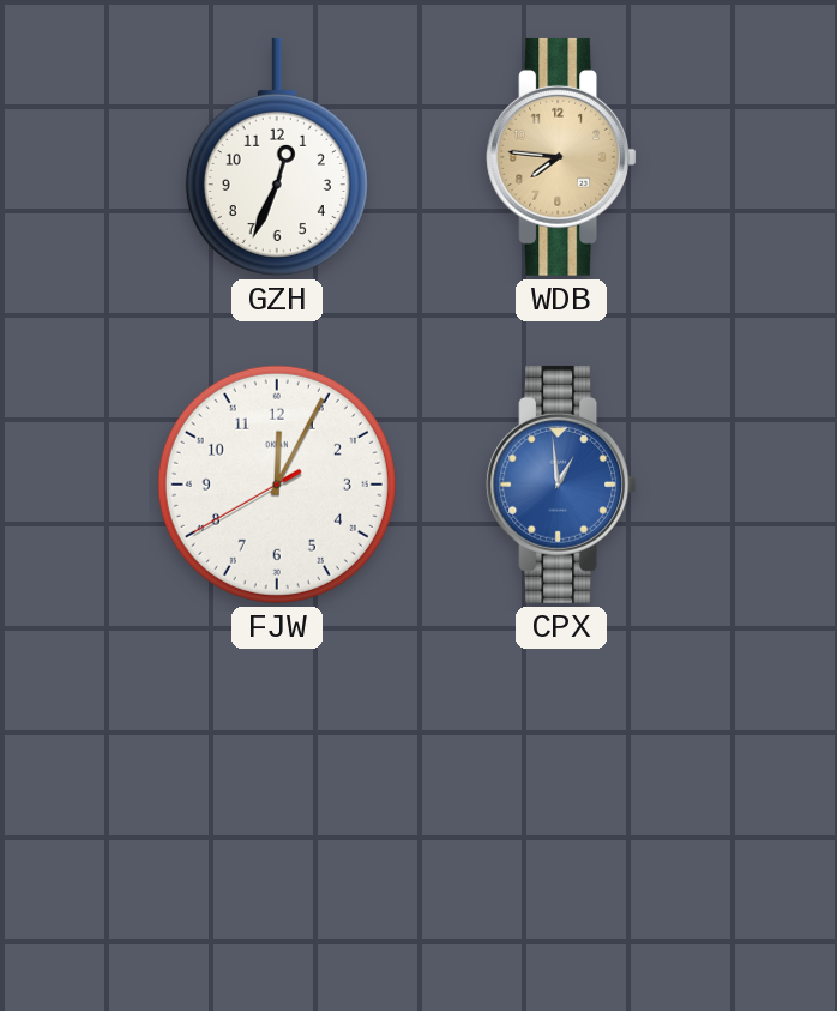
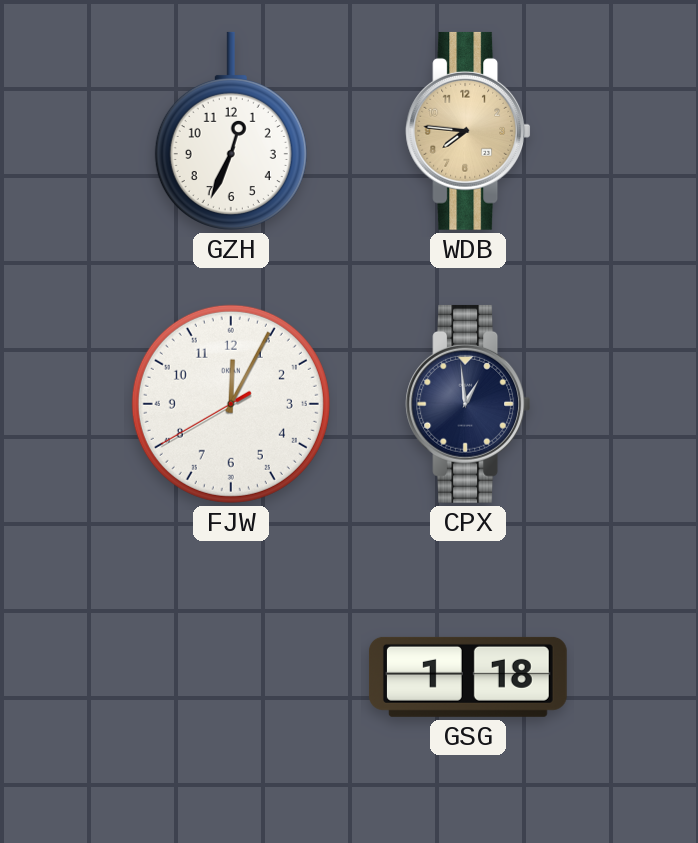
CPX dial: blue -> navy (468, 404)
GSG: none -> 1:18 (468, 677)
